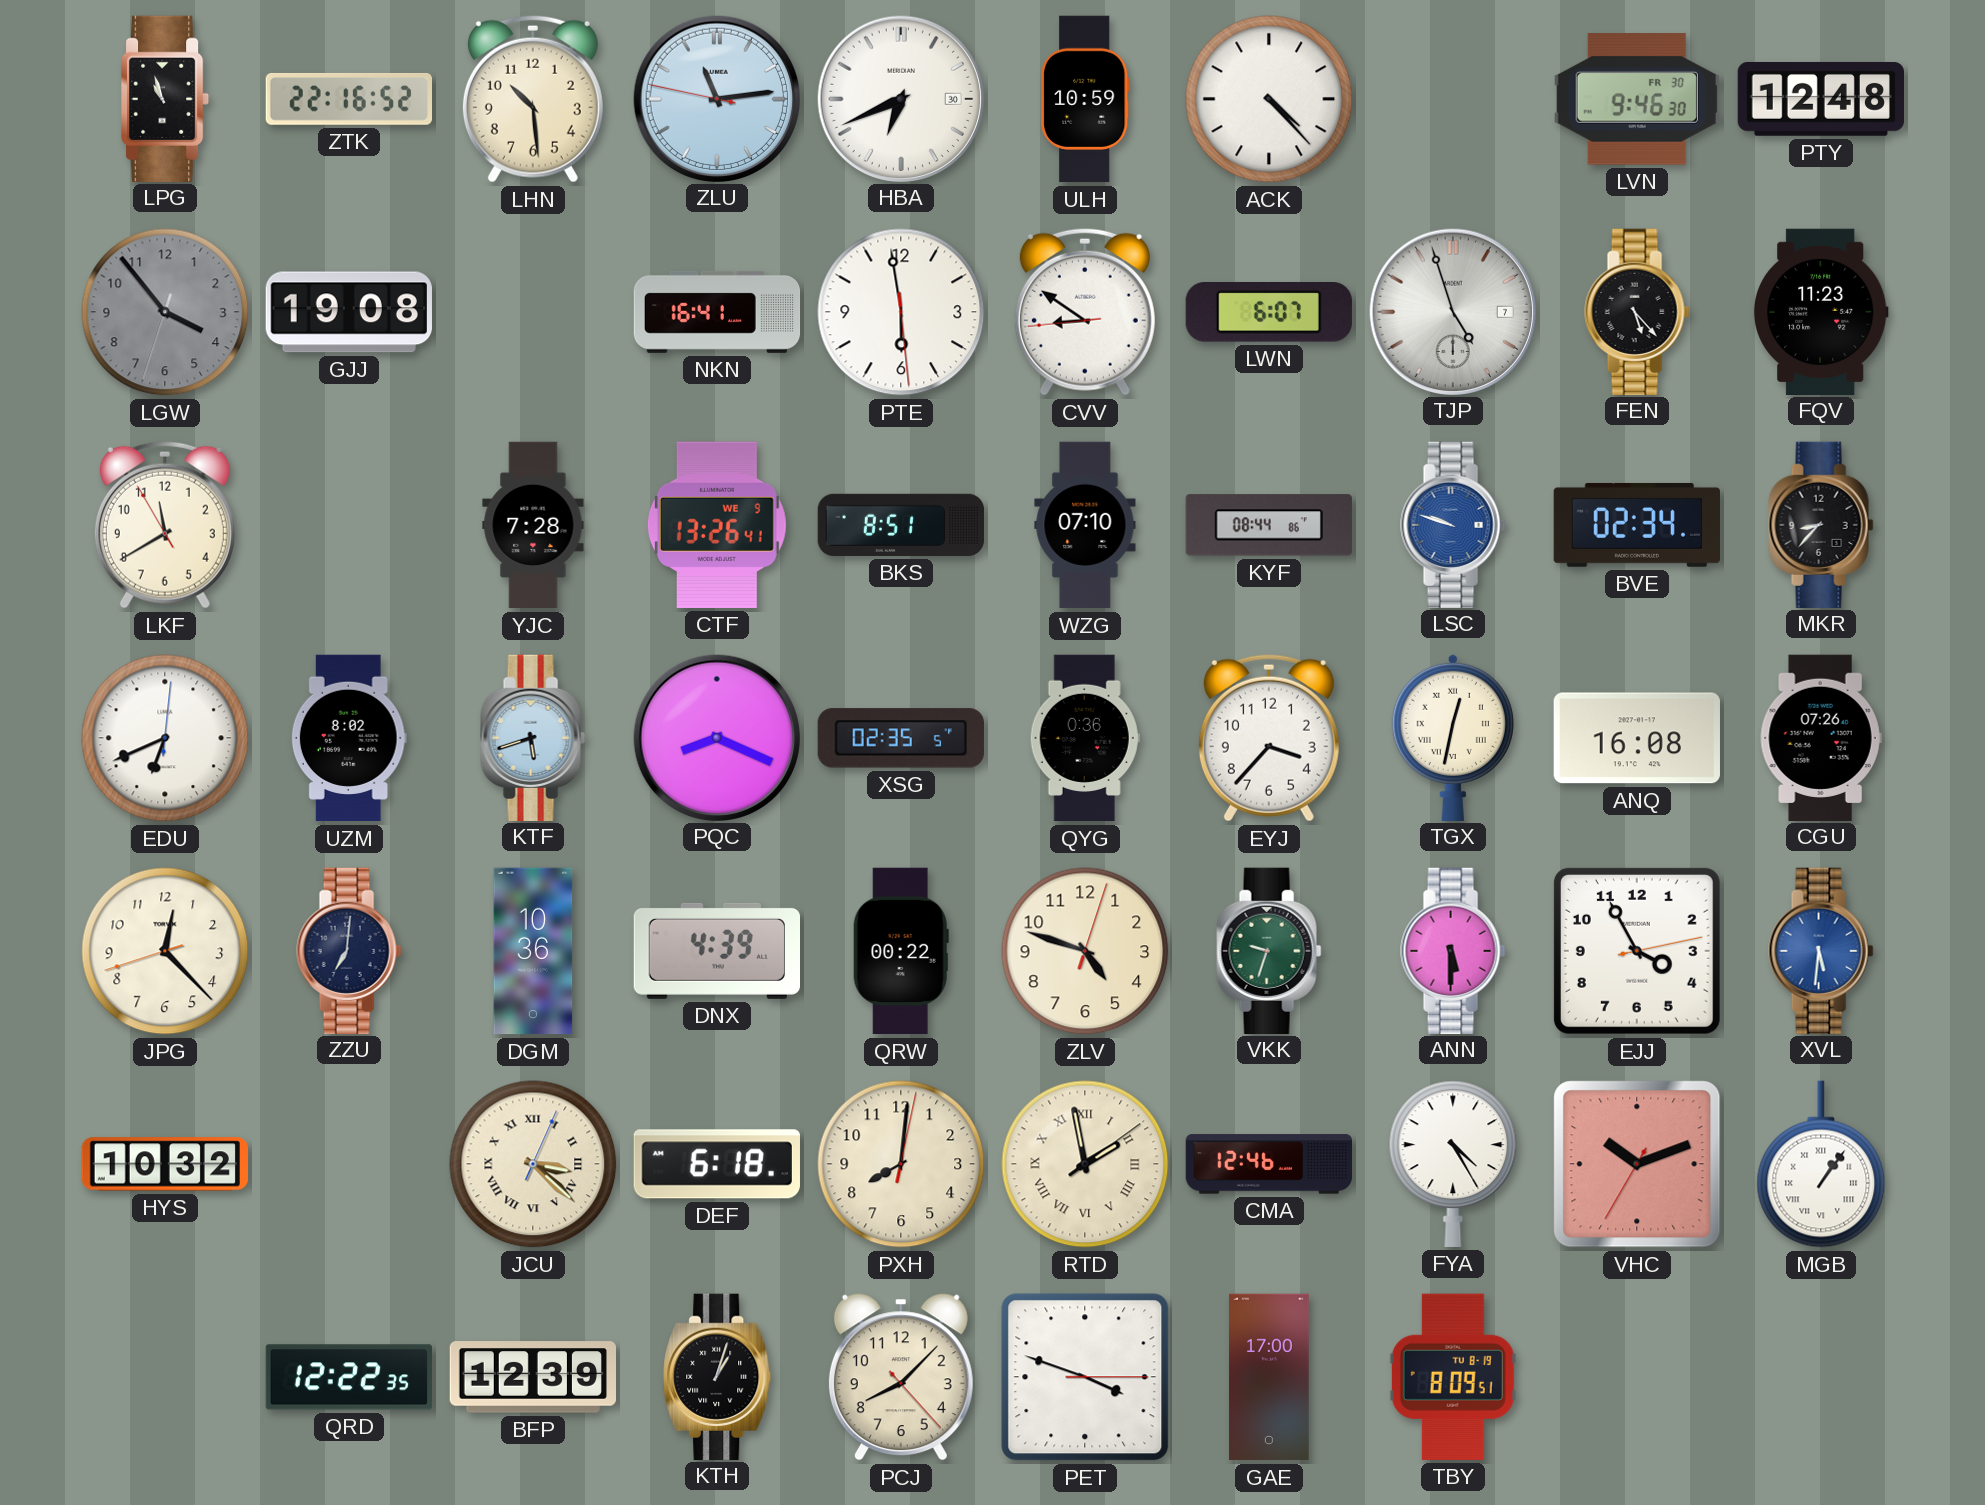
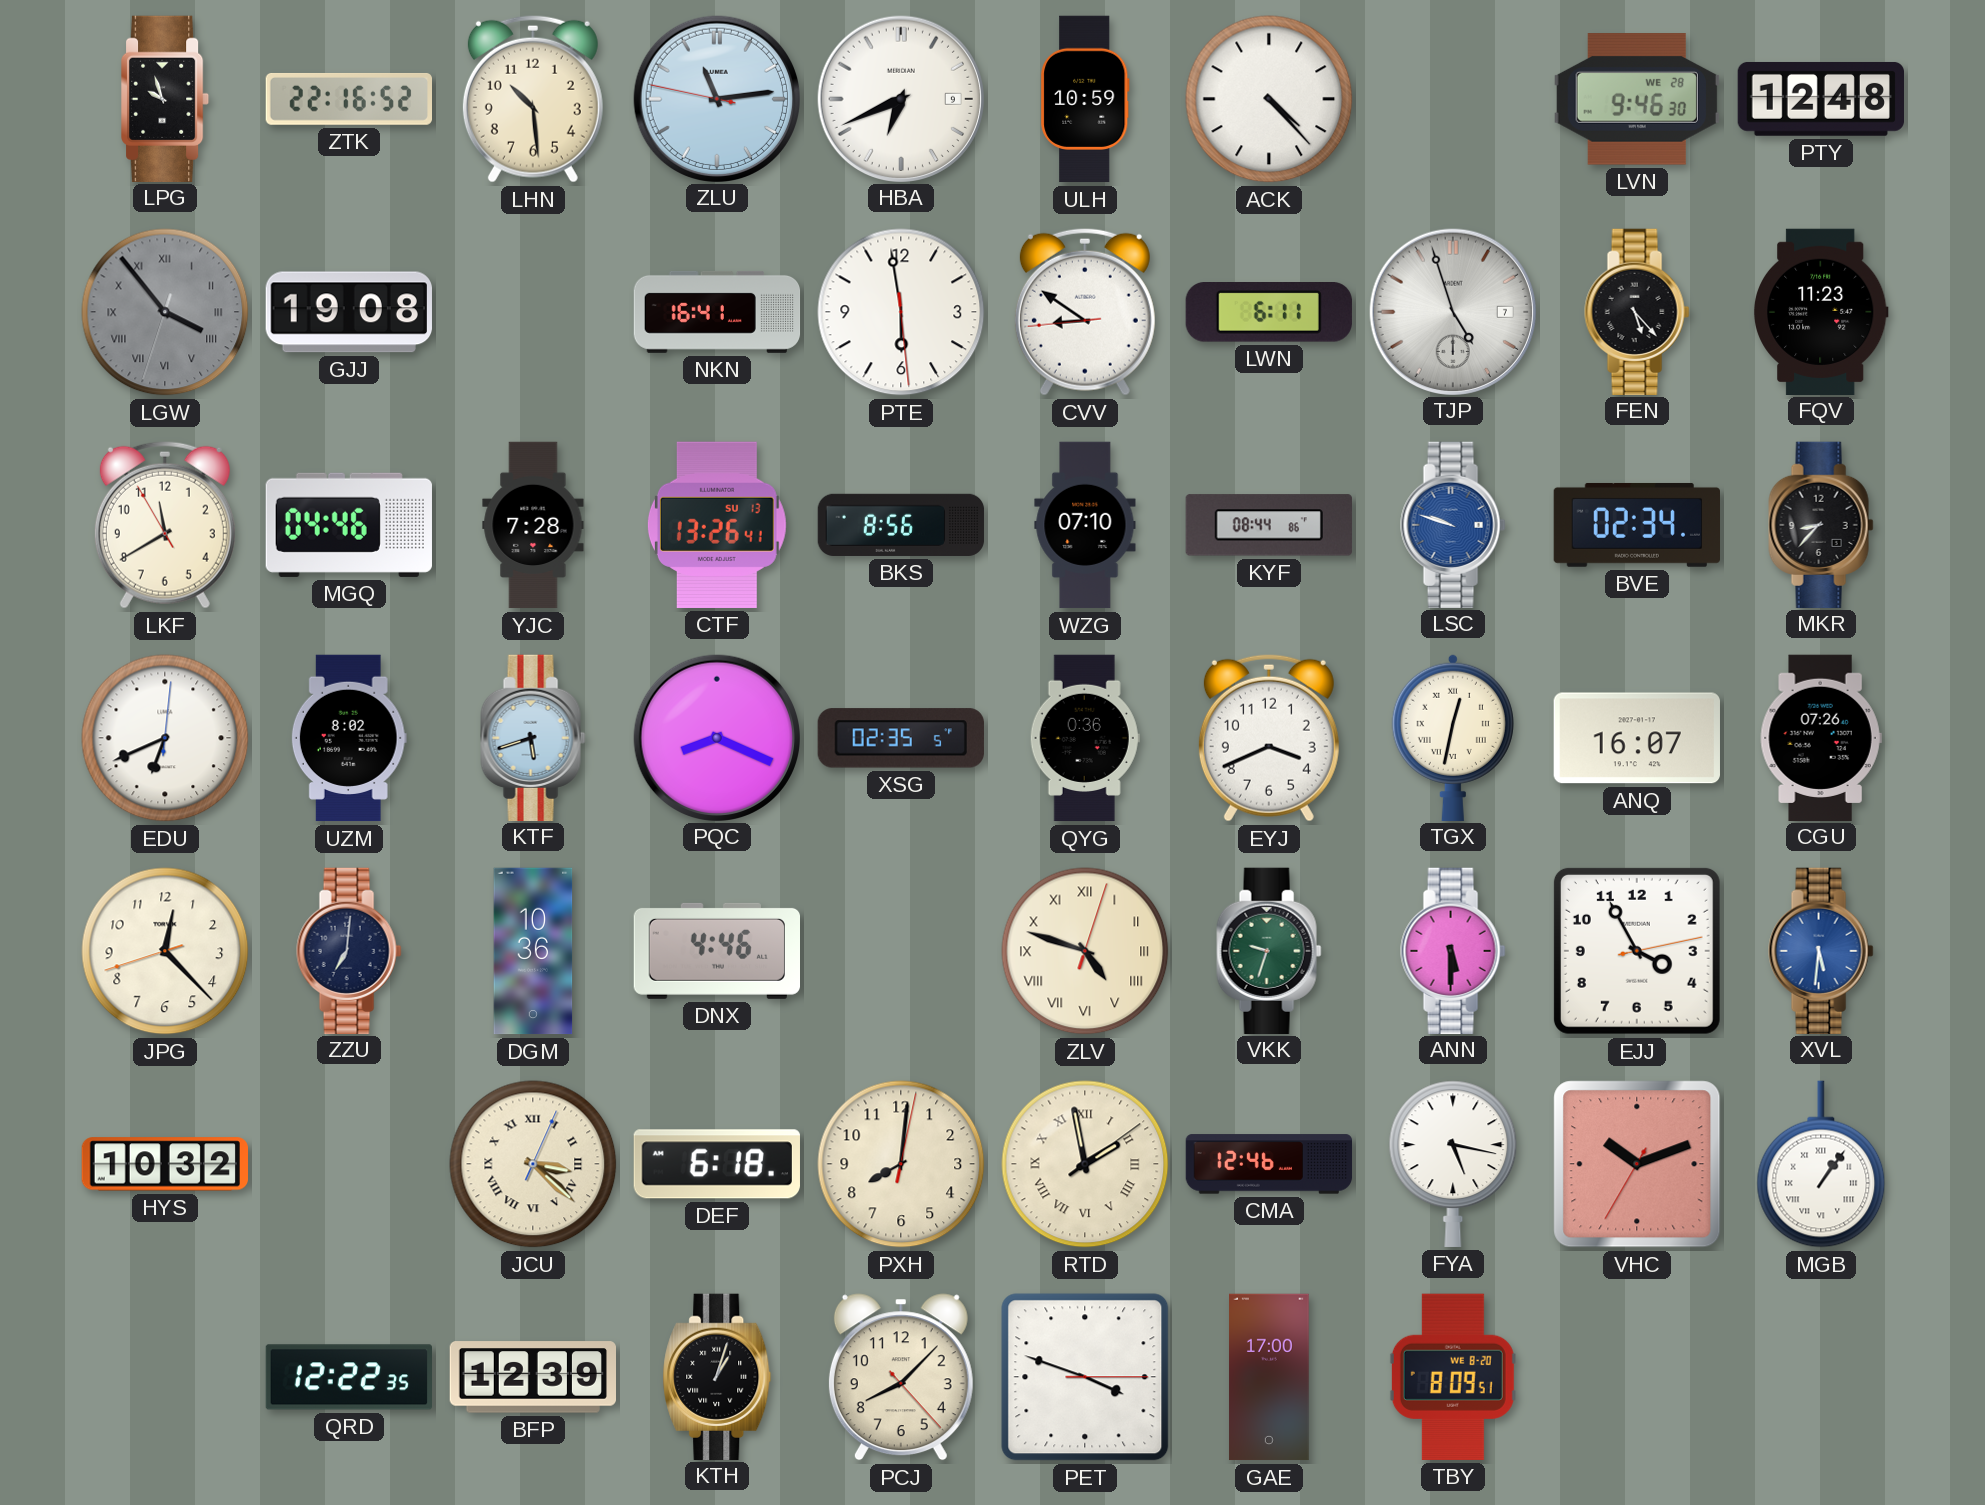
LPG: 10:57 -> 9:57 (166, 98)
HBA date: 30 -> 9 (900, 98)
LVN date: FR 30 -> WE 28 (1637, 99)
LGW numerals: Arabic -> Roman (165, 312)
LWN: 6:07 -> 6:11 (1269, 313)
MGQ: none -> 04:46 (349, 525)
CTF date: WE 9 -> SU 13 (717, 525)
BKS: 8:51 -> 8:56 (901, 525)
EYJ: 3:37 -> 3:41 (1269, 738)
ANQ: 16:08 -> 16:07 (1637, 738)
DNX: 4:39 -> 4:46 (716, 951)
QRW: 00:22 -> none (901, 951)
ZLV numerals: Arabic -> Roman (1085, 951)
FYA: 4:25 -> 5:17 (1453, 1164)
TBY date: TU 8-19 -> WE 8-20 (1453, 1377)
